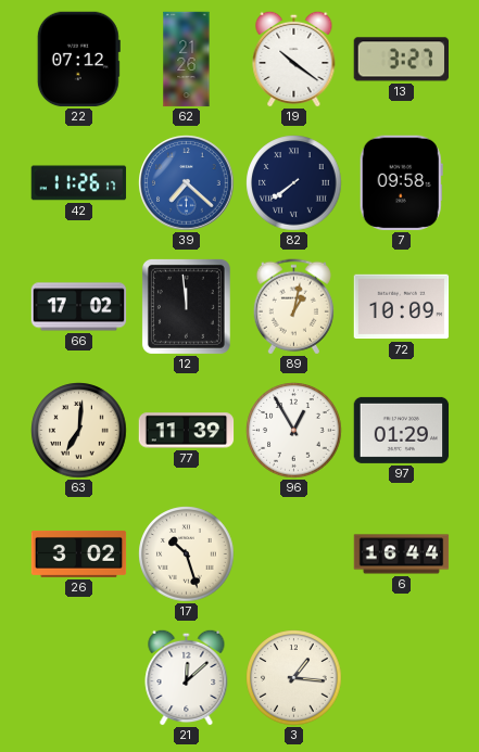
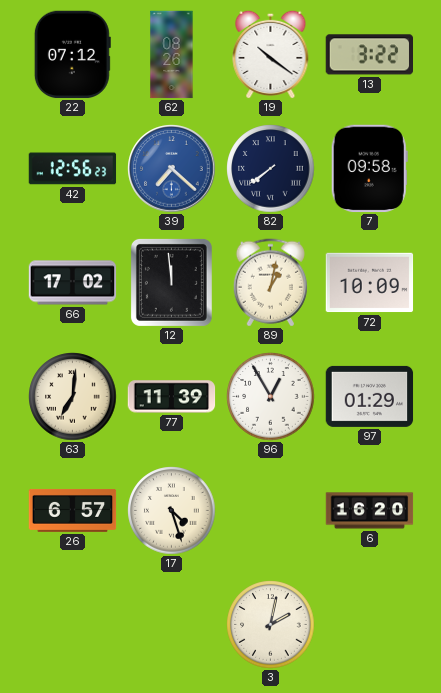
62: 21:26 -> 08:26 (172, 55)
13: 3:27 -> 3:22 (369, 55)
42: 11:26 -> 12:56 (73, 169)
26: 3:02 -> 6:57 (73, 510)
17: 10:27 -> 4:27 (172, 511)
6: 16:44 -> 16:20 (370, 511)
21: 12:08 -> none (187, 677)
3: 1:16 -> 2:02 (271, 625)
